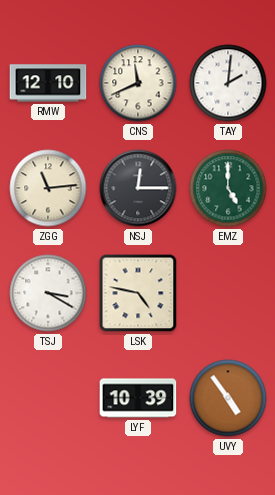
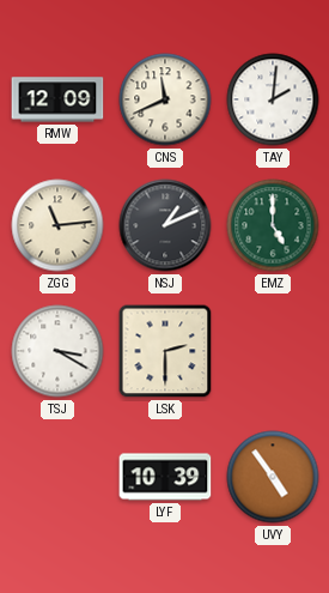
RMW: 12:10 -> 12:09 (57, 99)
NSJ: 12:15 -> 1:11 (165, 225)
LSK: 4:47 -> 2:30 (165, 351)
